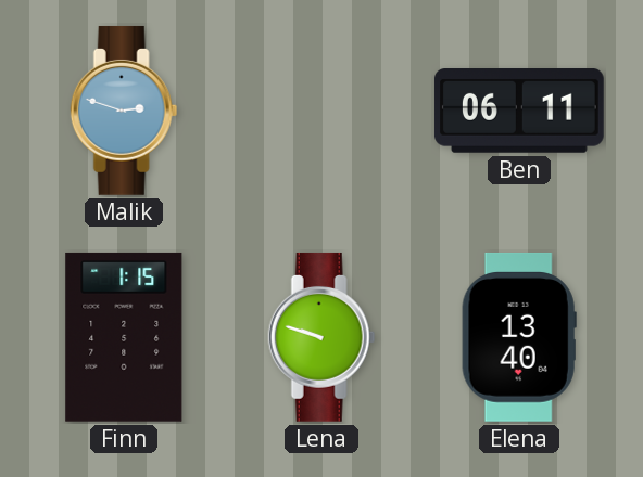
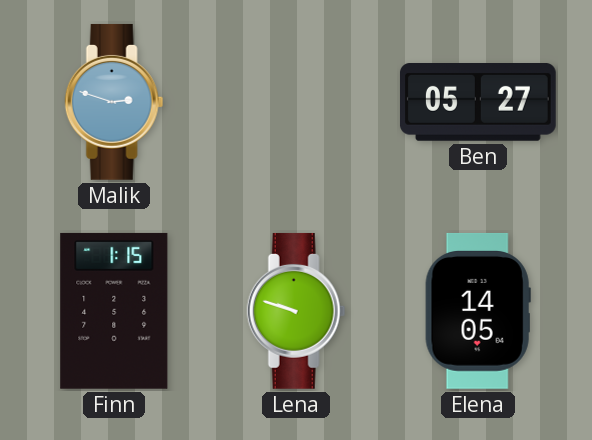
Ben: 06:11 -> 05:27 (478, 103)
Elena: 13:40 -> 14:05 (478, 311)
